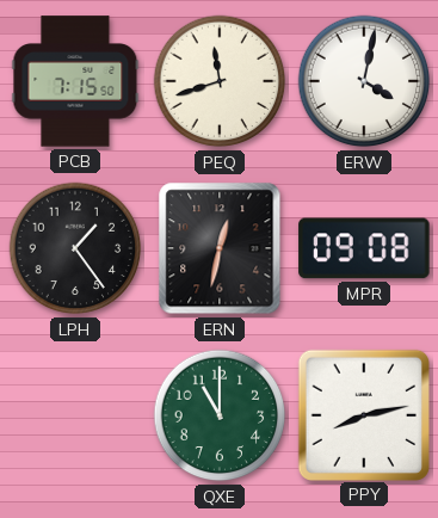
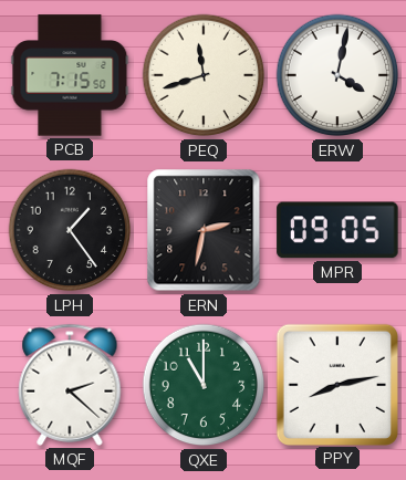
ERN: 12:32 -> 2:32 (204, 230)
MPR: 09:08 -> 09:05 (337, 230)
MQF: none -> 2:22 (70, 385)
